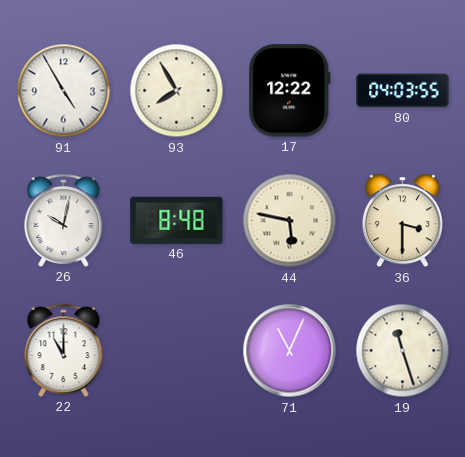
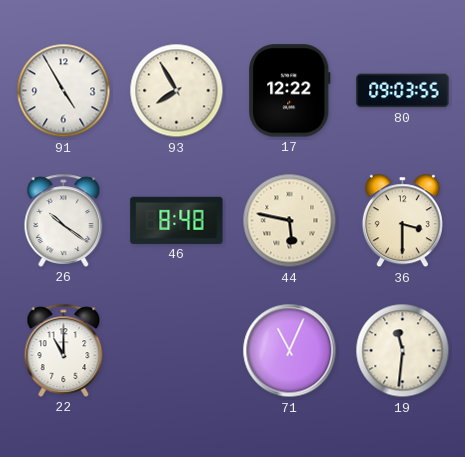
80: 04:03 -> 09:03 (403, 91)
26: 10:02 -> 10:21 (64, 220)
19: 11:27 -> 11:31 (403, 351)
